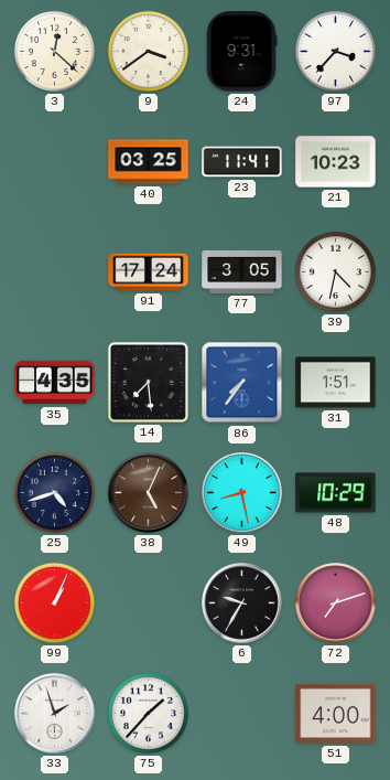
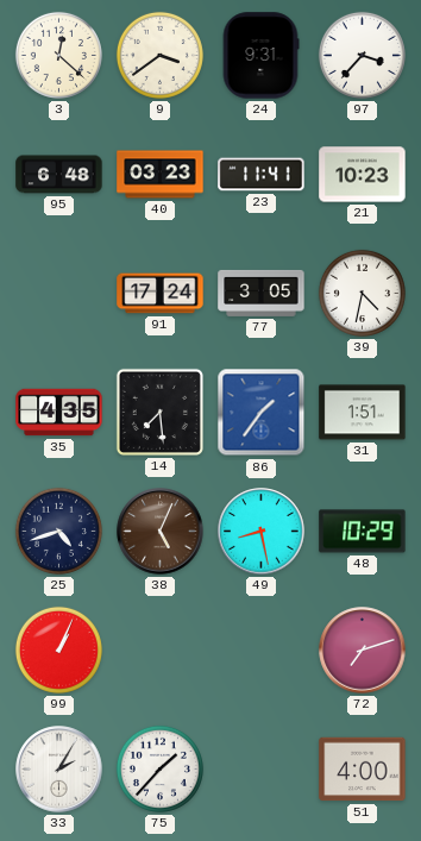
95: none -> 6:48 (59, 175)
40: 03:25 -> 03:23 (161, 175)
86: 7:36 -> 1:36 (262, 413)
6: 9:35 -> none (242, 603)
33: 1:57 -> 2:05 (59, 770)
